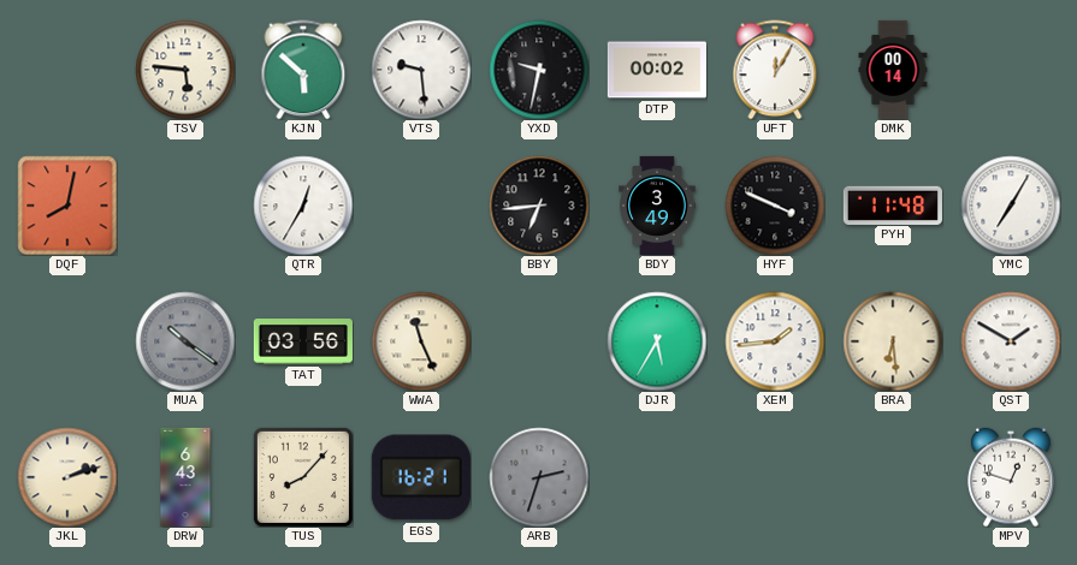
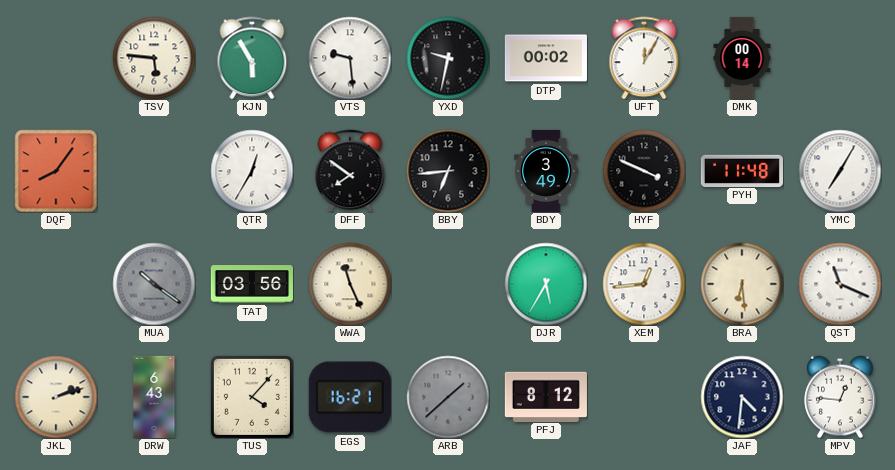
KJN: 5:52 -> 5:55 (252, 58)
DQF: 8:02 -> 8:06 (56, 171)
DFF: none -> 7:51 (350, 171)
XEM: 1:44 -> 12:44 (644, 284)
QST: 1:50 -> 11:19 (840, 284)
TUS: 8:07 -> 4:07 (252, 397)
ARB: 2:33 -> 1:38 (448, 397)
PFJ: none -> 8:12 (546, 396)
JAF: none -> 4:31 (742, 397)
MPV: 12:48 -> 12:46 (840, 397)
